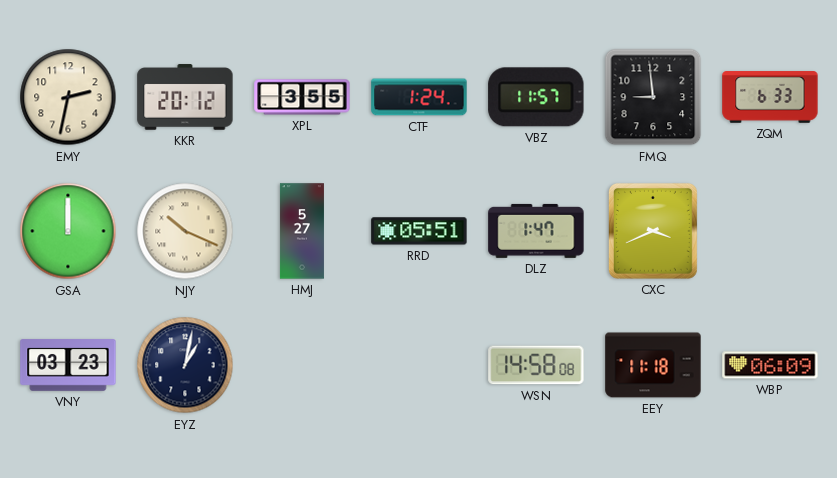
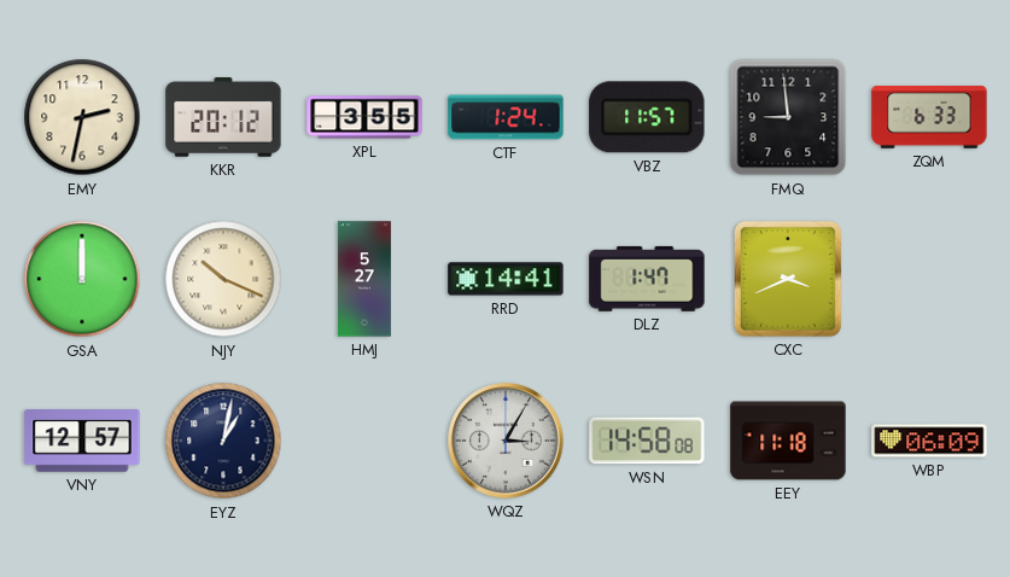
RRD: 05:51 -> 14:41 (506, 279)
VNY: 03:23 -> 12:57 (82, 441)
WQZ: none -> 3:05 (506, 441)
